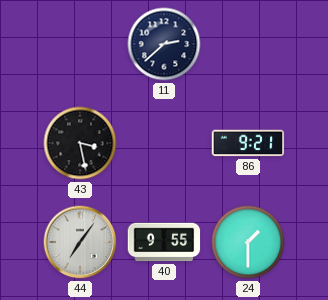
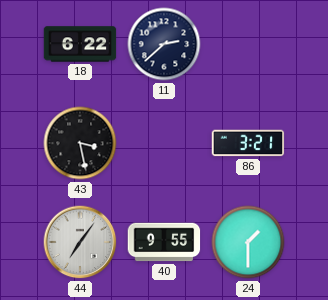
18: none -> 6:22 (80, 44)
86: 9:21 -> 3:21 (248, 143)
